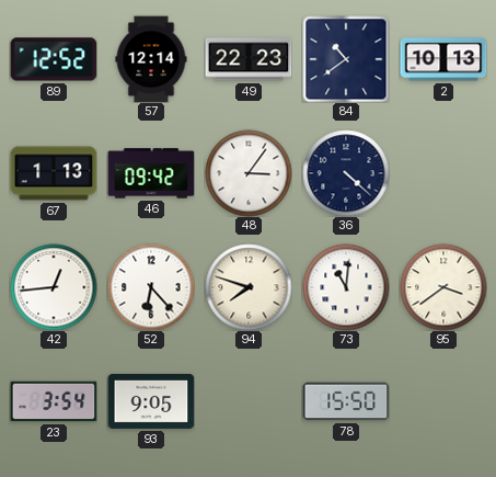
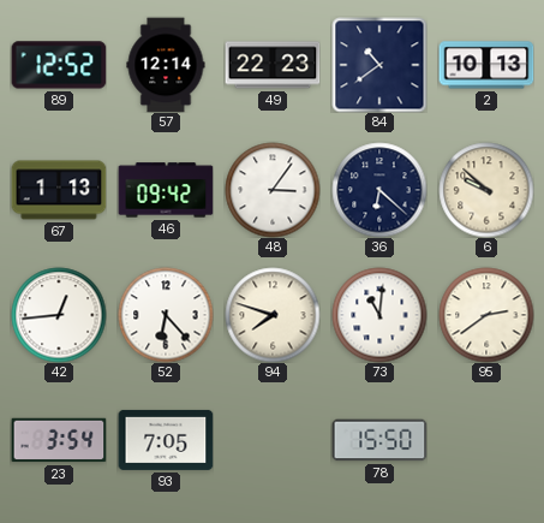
36: 4:22 -> 6:22 (379, 190)
6: none -> 9:52 (486, 190)
95: 3:39 -> 2:39 (486, 315)
93: 9:05 -> 7:05 (166, 440)
